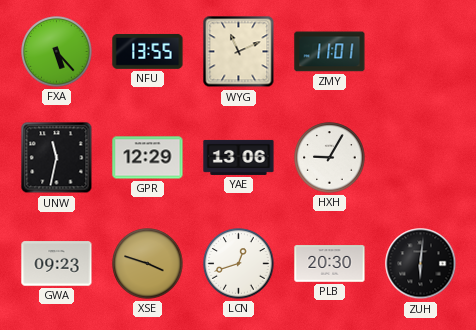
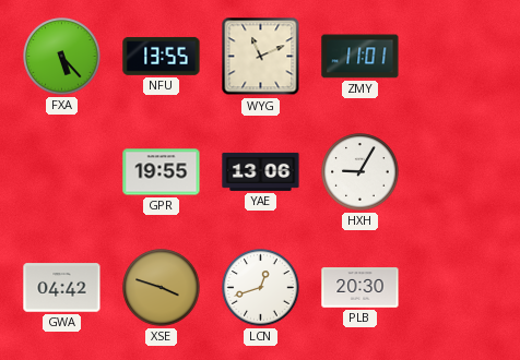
UNW: 11:32 -> none (57, 158)
GPR: 12:29 -> 19:55 (162, 172)
GWA: 09:23 -> 04:42 (62, 288)
ZUH: 6:01 -> none (421, 264)
